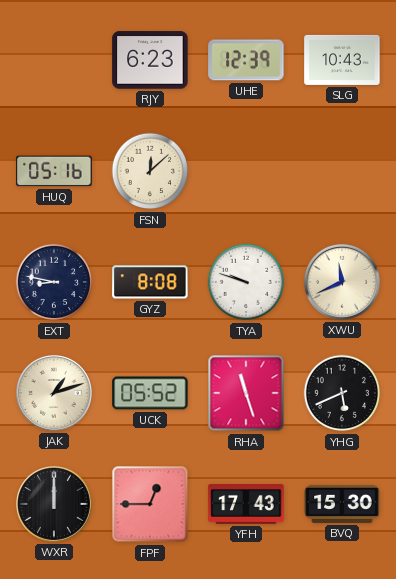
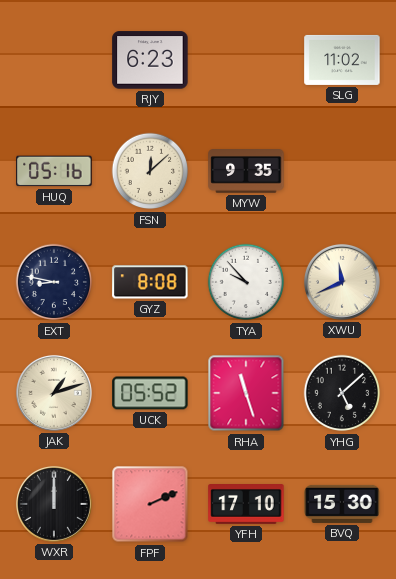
UHE: 12:39 -> none (246, 60)
SLG: 10:43 -> 11:02 (342, 60)
MYW: none -> 9:35 (246, 172)
TYA: 9:48 -> 9:53 (246, 282)
YHG: 5:41 -> 5:08 (342, 393)
FPF: 12:45 -> 2:11 (150, 504)
YFH: 17:43 -> 17:10 (246, 505)
